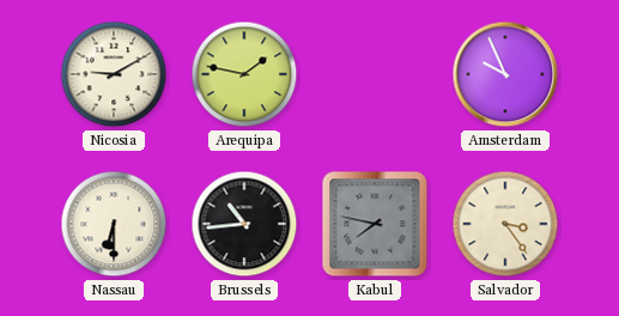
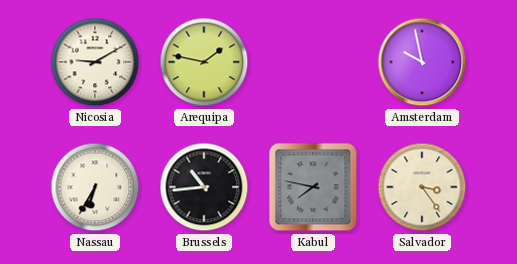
Amsterdam: 9:56 -> 9:58 (422, 62)
Nassau: 6:30 -> 6:35 (95, 187)
